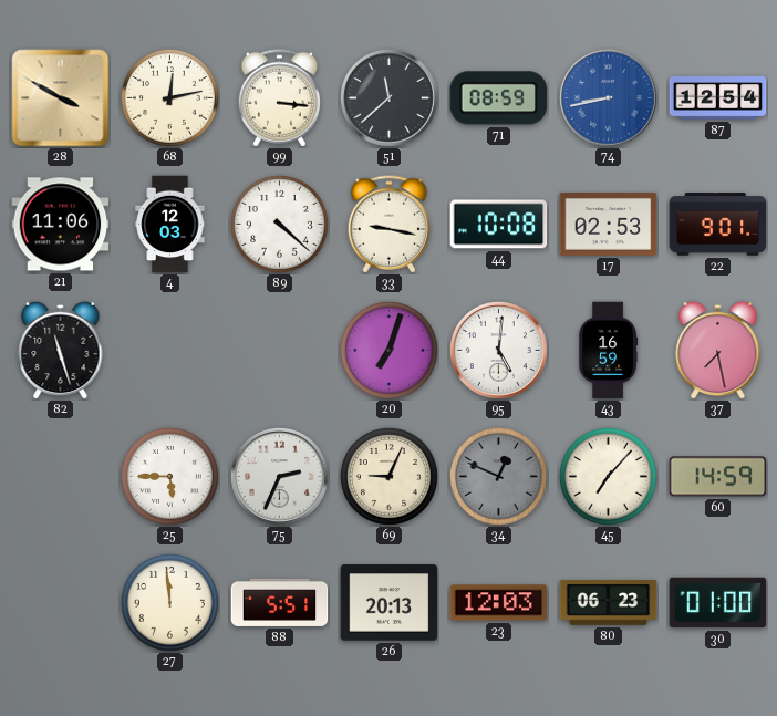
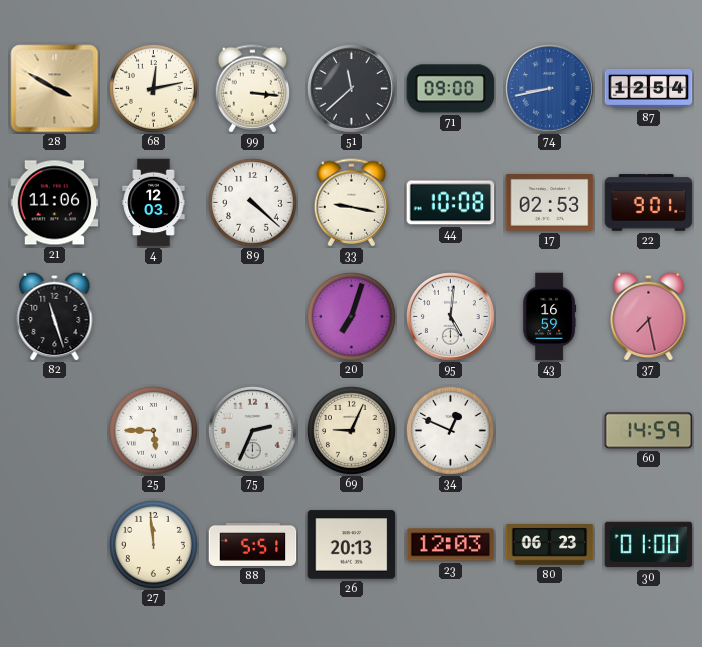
71: 08:59 -> 09:00 (451, 89)
34 dial: grey -> white (450, 430)
45: 7:07 -> none (608, 476)
